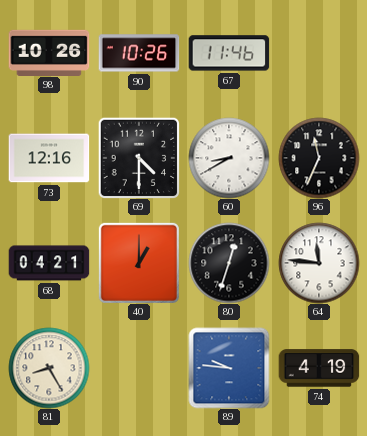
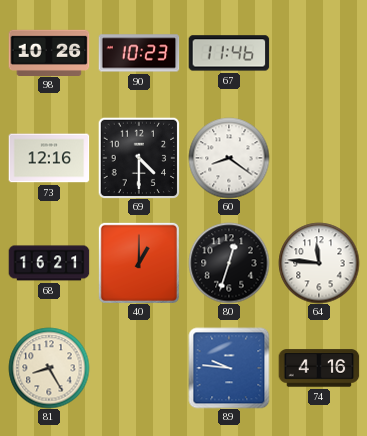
90: 10:26 -> 10:23 (139, 53)
60: 8:40 -> 8:21 (229, 158)
96: 11:34 -> none (319, 158)
68: 04:21 -> 16:21 (49, 263)
74: 4:19 -> 4:16 (319, 368)
